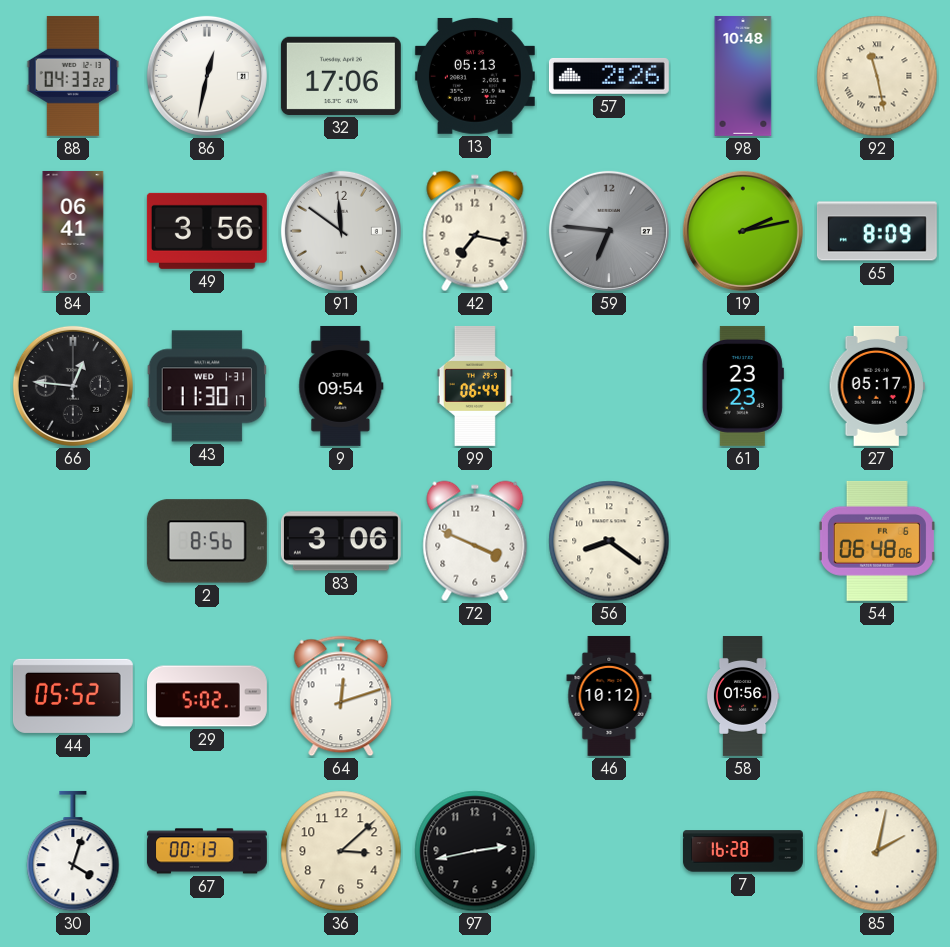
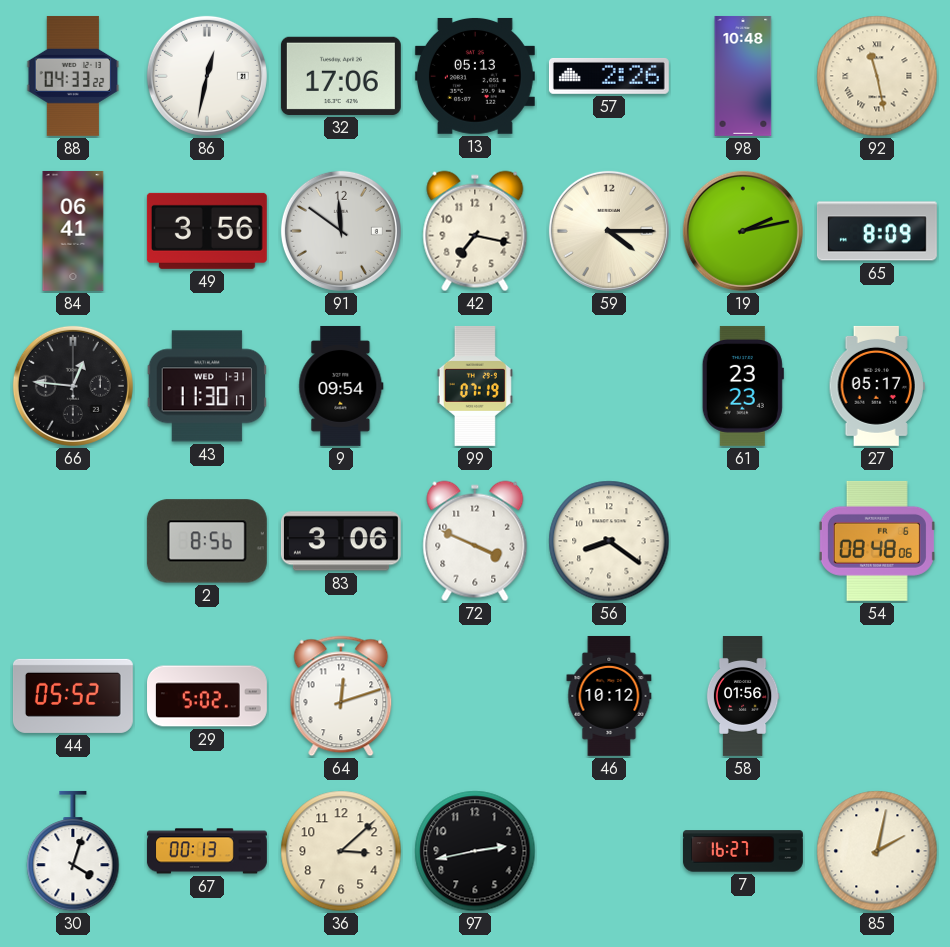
59: 6:46 -> 4:15 (609, 231)
59 dial: grey -> cream (609, 231)
99: 06:44 -> 07:19 (475, 386)
54: 06:48 -> 08:48 (877, 541)
7: 16:28 -> 16:27 (743, 851)
